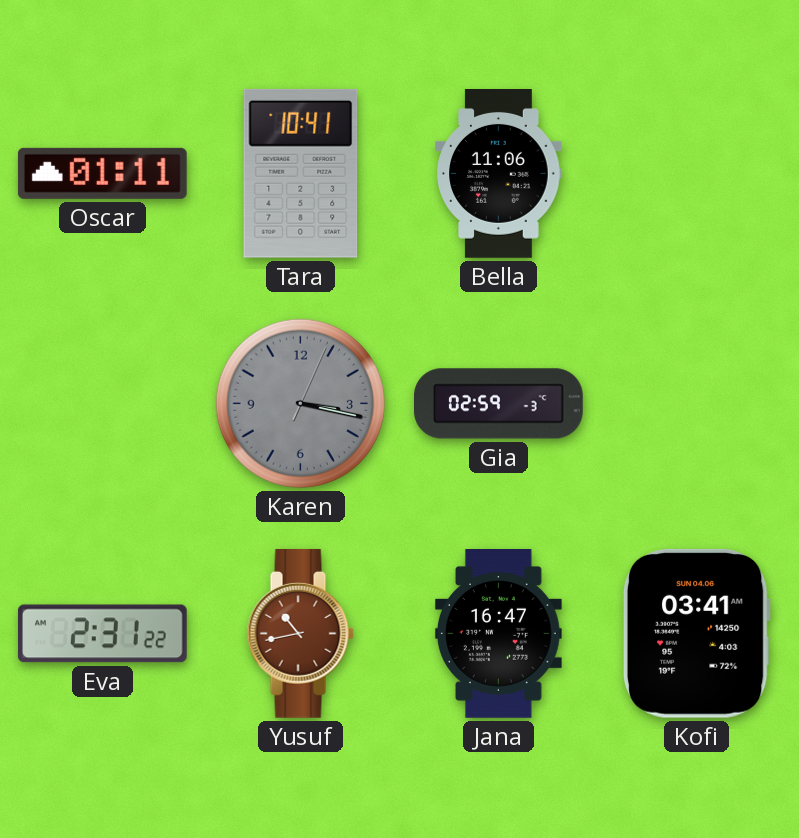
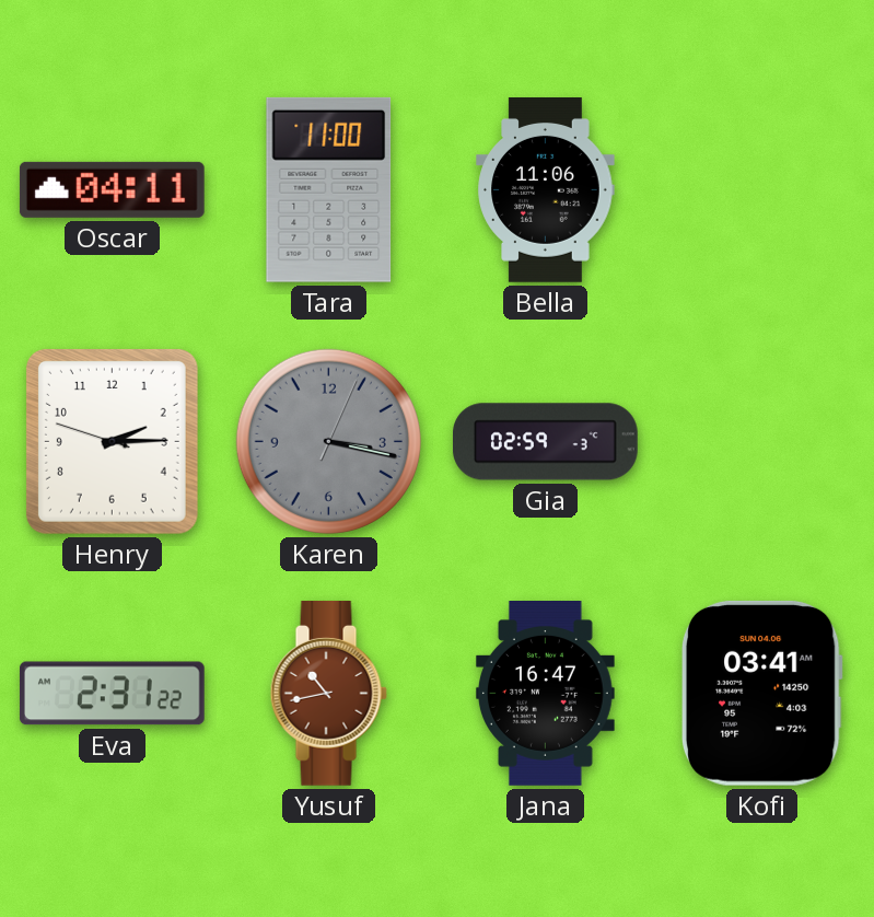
Oscar: 01:11 -> 04:11 (112, 189)
Tara: 10:41 -> 11:00 (329, 189)
Henry: none -> 2:14 (112, 441)
